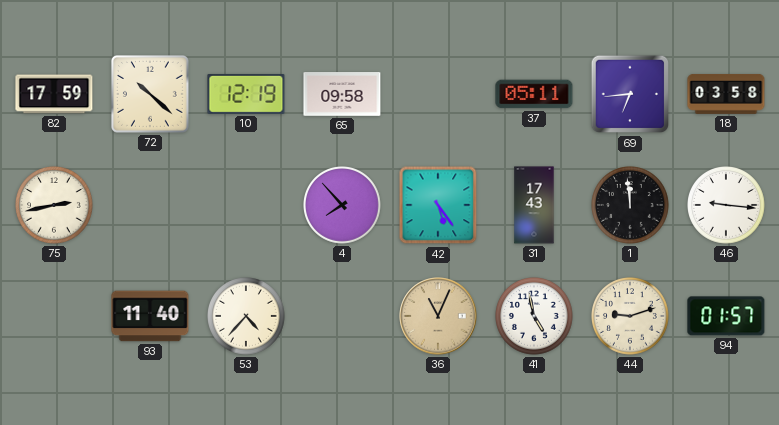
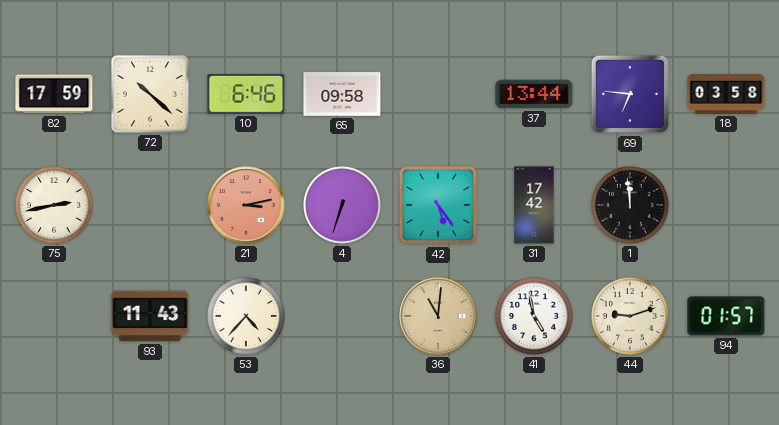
10: 12:19 -> 6:46 (246, 94)
37: 05:11 -> 13:44 (534, 94)
69: 6:44 -> 6:46 (630, 94)
21: none -> 3:13 (246, 205)
4: 7:53 -> 6:33 (343, 206)
31: 17:43 -> 17:42 (534, 205)
46: 9:16 -> none (727, 206)
93: 11:40 -> 11:43 (150, 316)
36: 11:04 -> 11:01 (438, 316)
